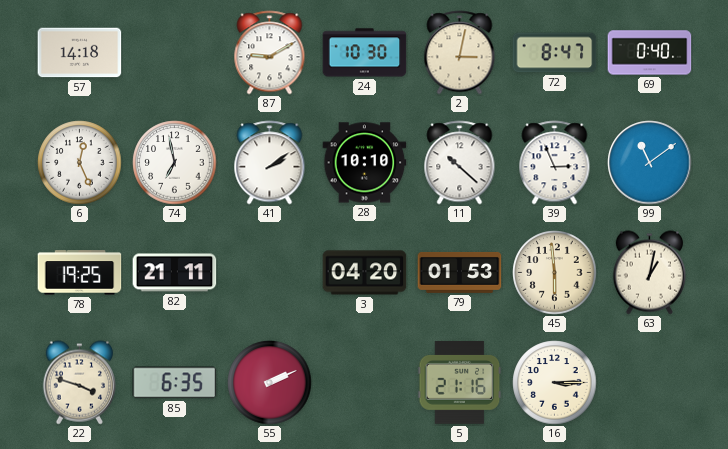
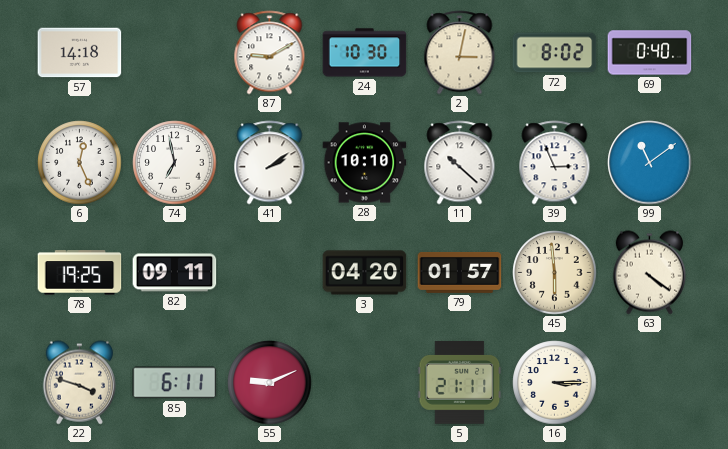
72: 8:47 -> 8:02 (555, 53)
82: 21:11 -> 09:11 (175, 273)
79: 01:53 -> 01:57 (460, 272)
63: 1:02 -> 4:21 (649, 273)
85: 6:35 -> 6:11 (175, 383)
55: 2:11 -> 9:11 (270, 383)
5: 21:16 -> 21:11 (460, 383)
